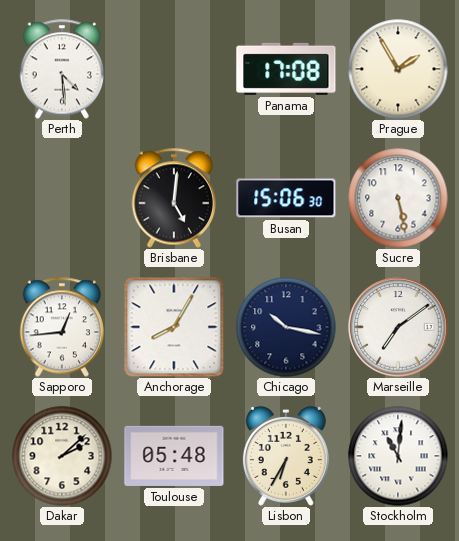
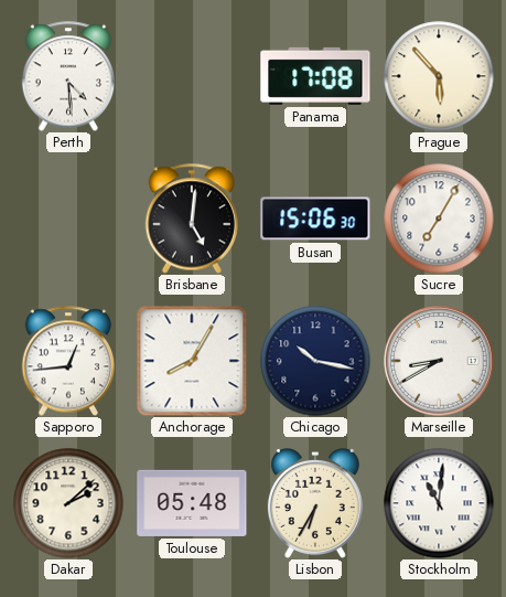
Prague: 1:55 -> 5:53 (439, 76)
Sucre: 5:28 -> 7:05 (439, 218)
Marseille: 7:09 -> 8:40 (439, 361)
